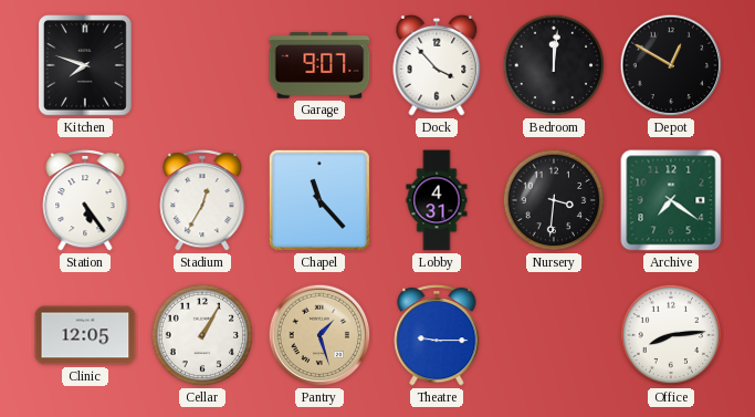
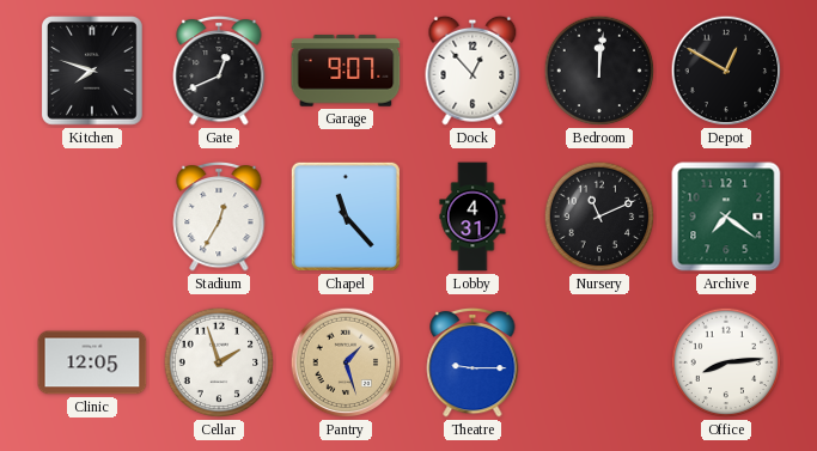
Gate: none -> 12:41 (219, 71)
Dock: 3:53 -> 12:53 (472, 71)
Station: 5:24 -> none (85, 200)
Nursery: 3:31 -> 11:11 (599, 217)
Cellar: 1:05 -> 1:57 (219, 362)
